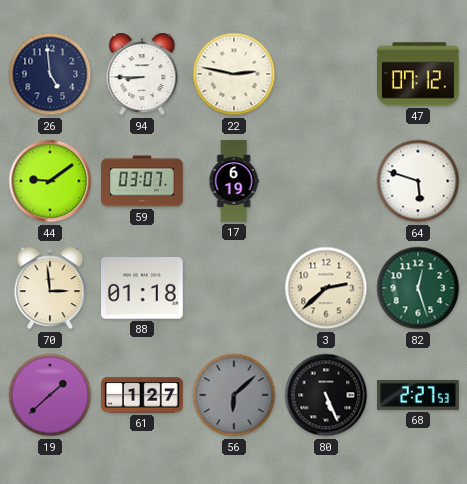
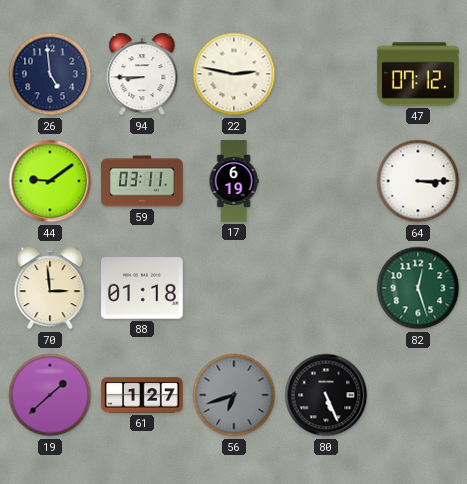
59: 03:07 -> 03:11 (142, 181)
64: 5:48 -> 3:15 (418, 181)
3: 2:38 -> none (326, 288)
56: 6:08 -> 6:42 (234, 395)
68: 2:27 -> none (418, 395)
